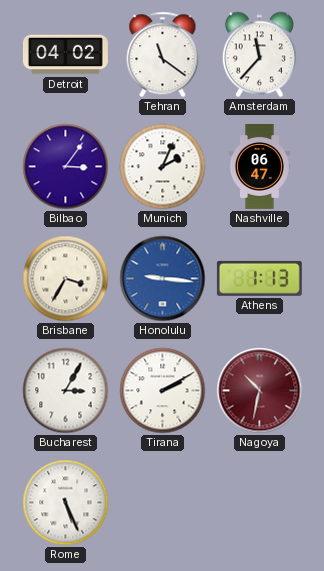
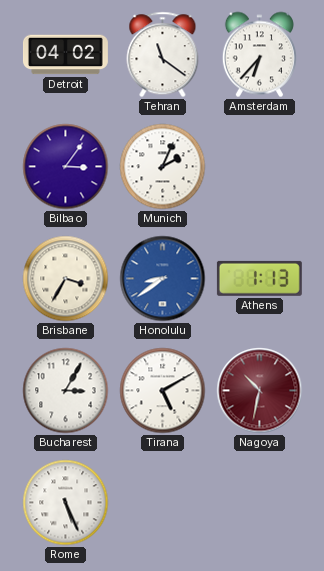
Amsterdam: 11:37 -> 6:37 (259, 55)
Nashville: 06:47 -> none (259, 166)
Honolulu: 9:16 -> 8:39 (163, 279)
Tirana: 2:10 -> 5:10 (163, 391)
